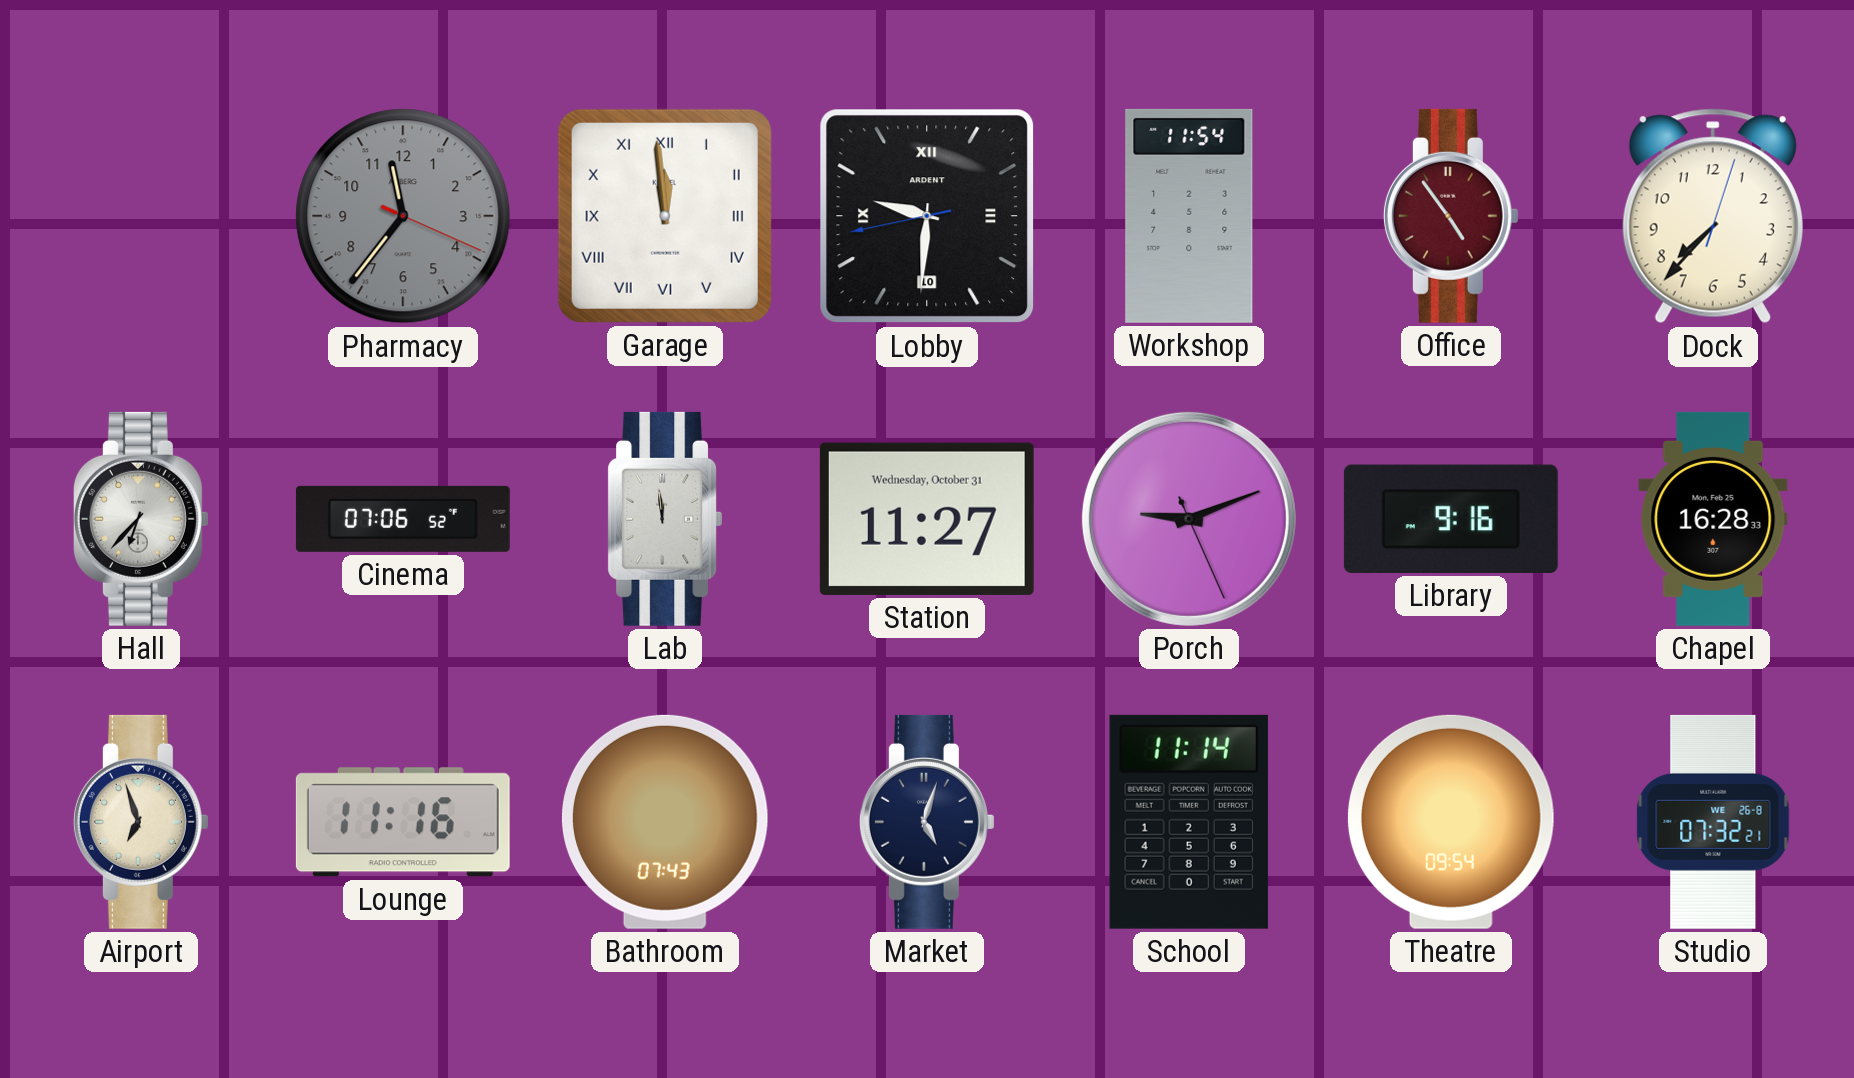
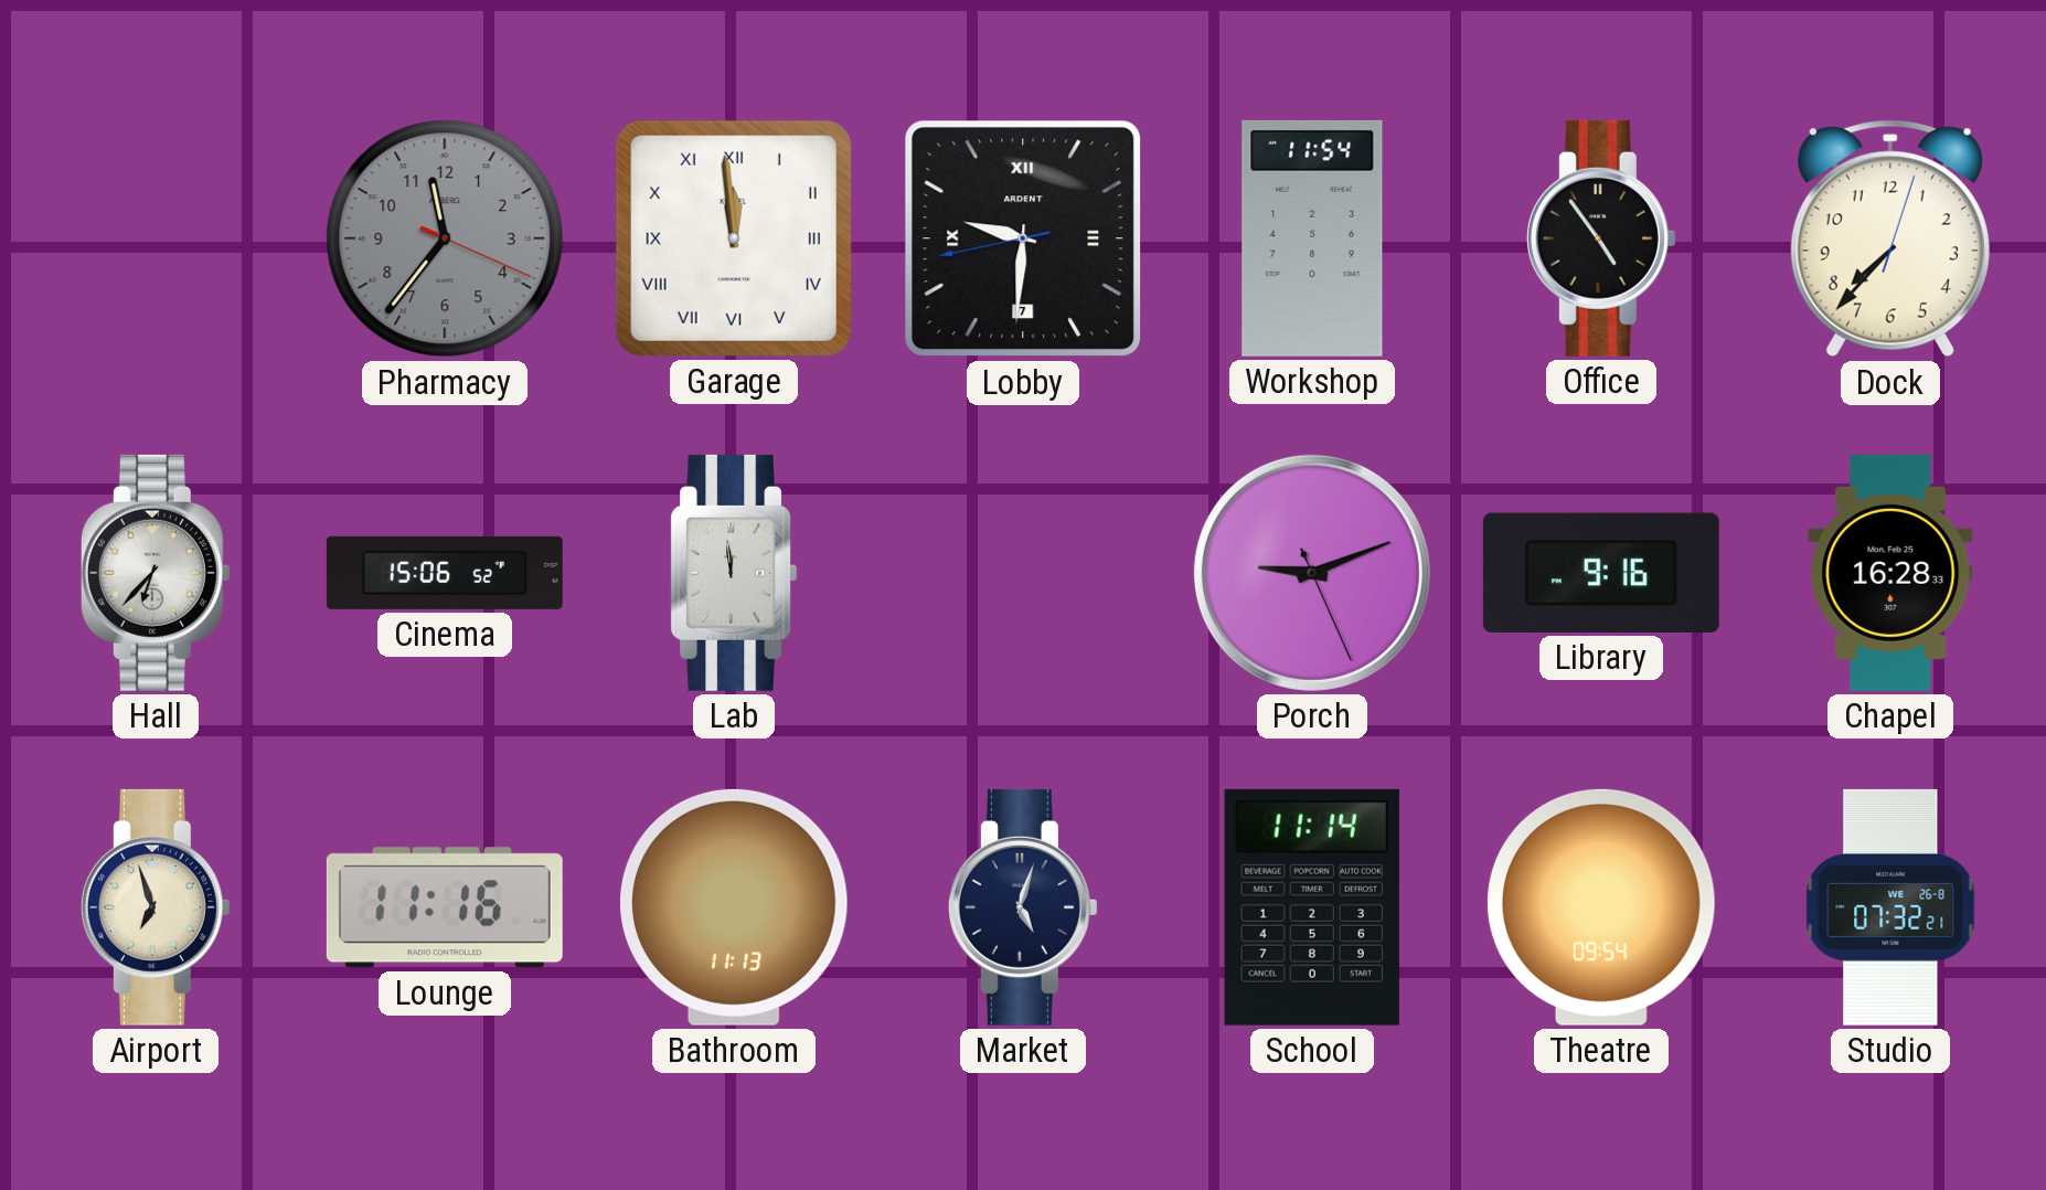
Lobby date: 10 -> 7 (1023, 238)
Office dial: burgundy -> black (1601, 238)
Cinema: 07:06 -> 15:06 (445, 573)
Station: 11:27 -> none (927, 519)
Bathroom: 07:43 -> 11:13 (734, 907)
